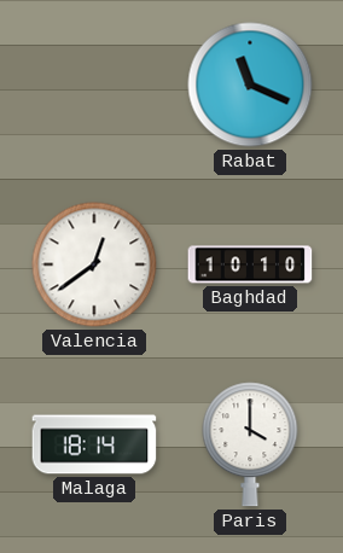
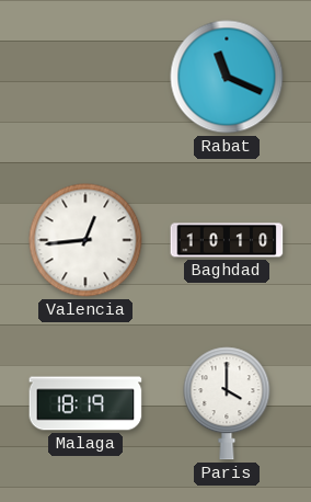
Valencia: 12:39 -> 12:44 (85, 240)
Malaga: 18:14 -> 18:19 (85, 403)
